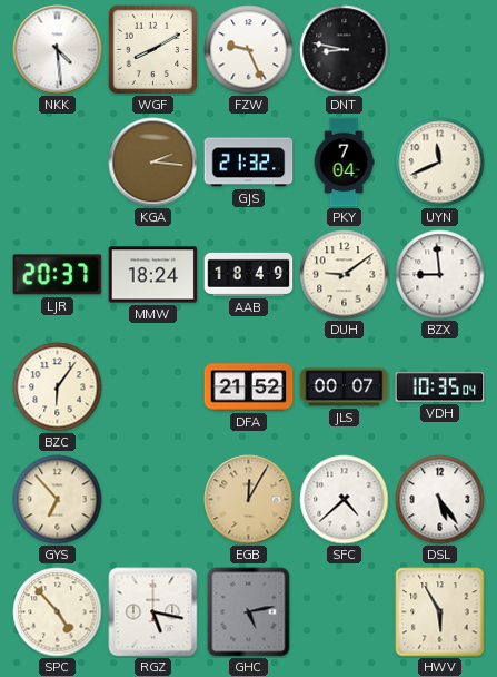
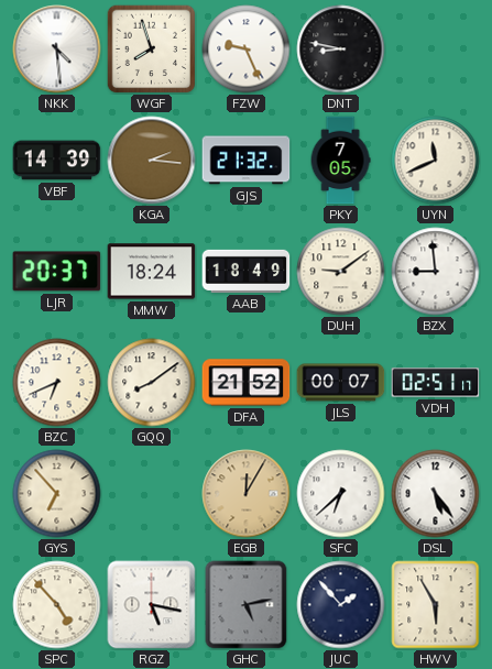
WGF: 8:10 -> 7:57 (151, 48)
VBF: none -> 14:39 (57, 161)
PKY: 7:04 -> 7:05 (340, 161)
BZC: 6:06 -> 6:41 (57, 383)
GQQ: none -> 8:09 (152, 383)
VDH: 10:35 -> 02:51 (436, 383)
SFC: 4:38 -> 6:38 (341, 494)
JUC: none -> 1:53 (341, 605)
